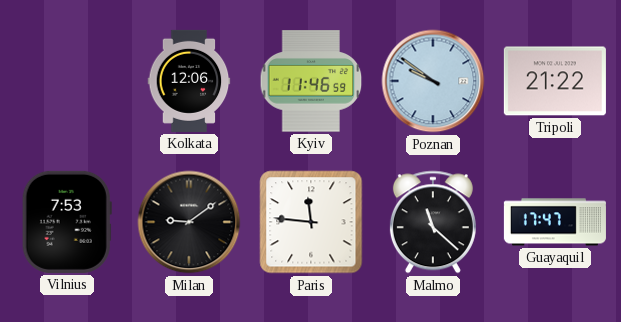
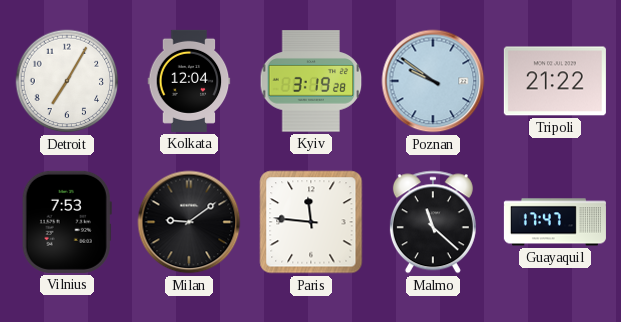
Detroit: none -> 7:05 (67, 81)
Kolkata: 12:06 -> 12:04 (189, 81)
Kyiv: 11:46 -> 3:19 (311, 81)
